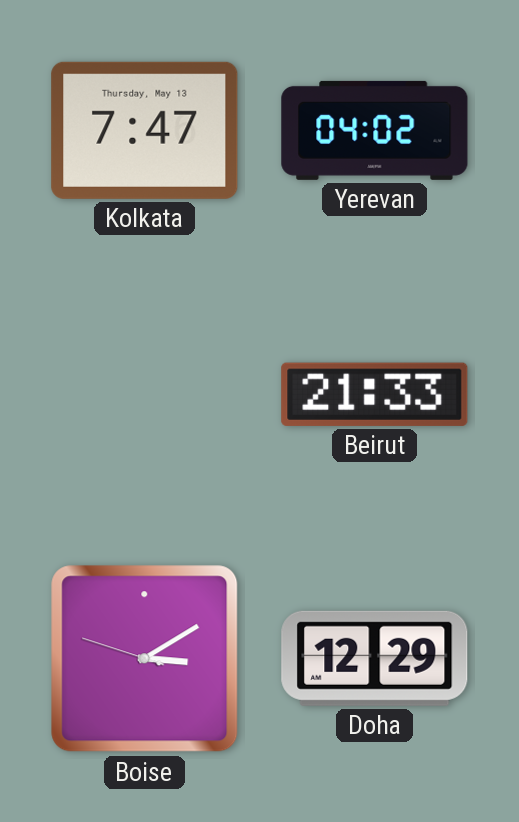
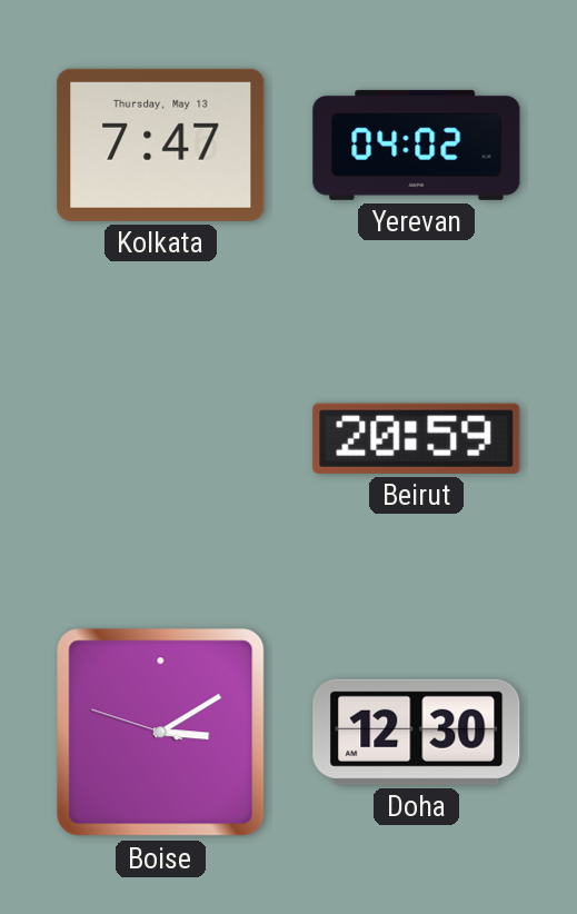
Beirut: 21:33 -> 20:59 (417, 438)
Doha: 12:29 -> 12:30 (417, 732)
